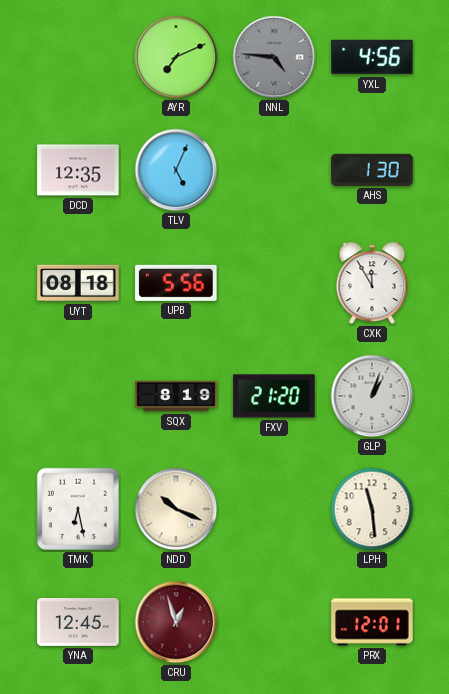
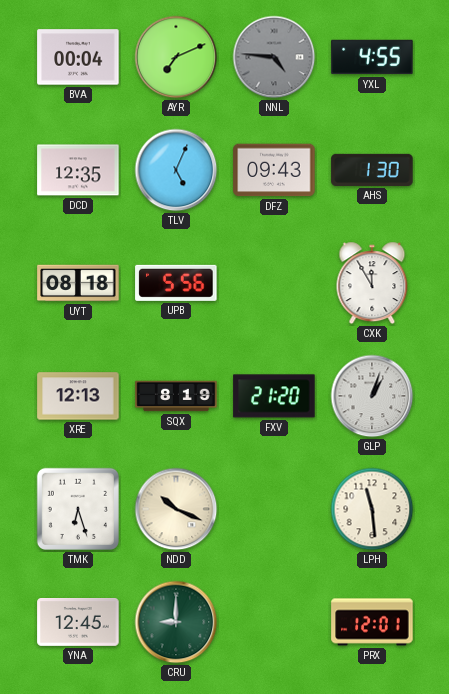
BVA: none -> 00:04 (78, 57)
YXL: 4:56 -> 4:55 (372, 57)
DFZ: none -> 09:43 (274, 170)
XRE: none -> 12:13 (78, 396)
TMK: 6:28 -> 6:27 (78, 509)
CRU: 12:57 -> 9:00 (176, 622)
CRU dial: burgundy -> green (176, 622)
